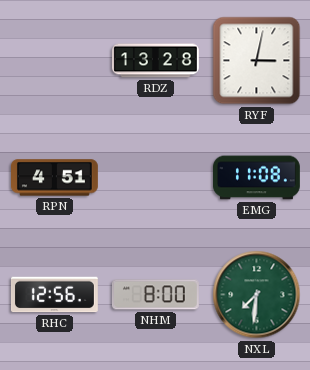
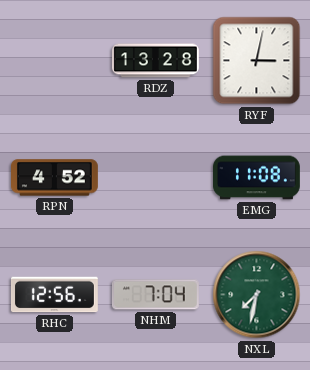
RPN: 4:51 -> 4:52 (55, 178)
NHM: 8:00 -> 7:04 (155, 295)
NXL: 7:31 -> 7:32 (257, 295)
